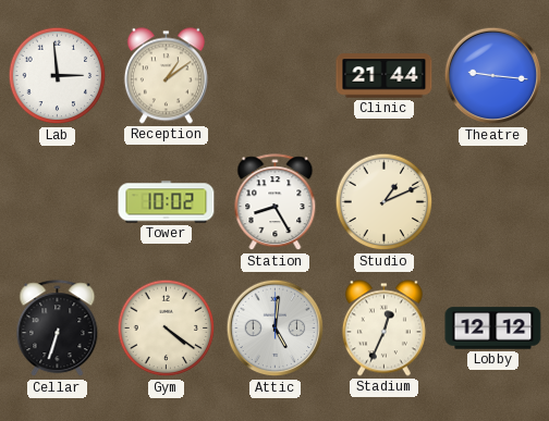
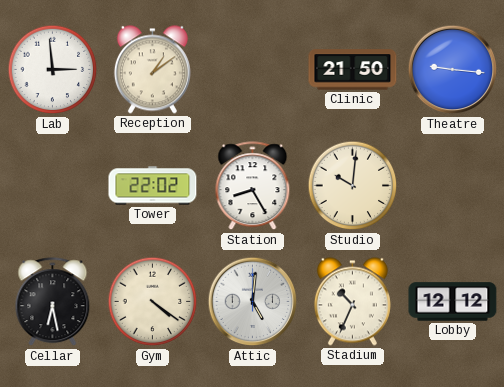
Clinic: 21:44 -> 21:50 (353, 70)
Tower: 10:02 -> 22:02 (153, 186)
Studio: 1:11 -> 10:01 (353, 186)
Cellar: 6:33 -> 6:28 (53, 302)
Stadium: 12:34 -> 10:34 (352, 302)
